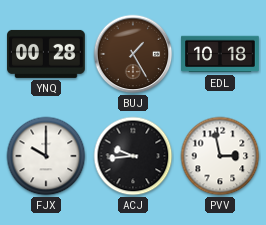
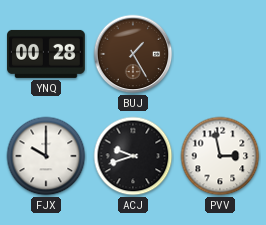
EDL: 10:18 -> none (220, 54)
ACJ: 9:44 -> 9:42 (133, 156)
